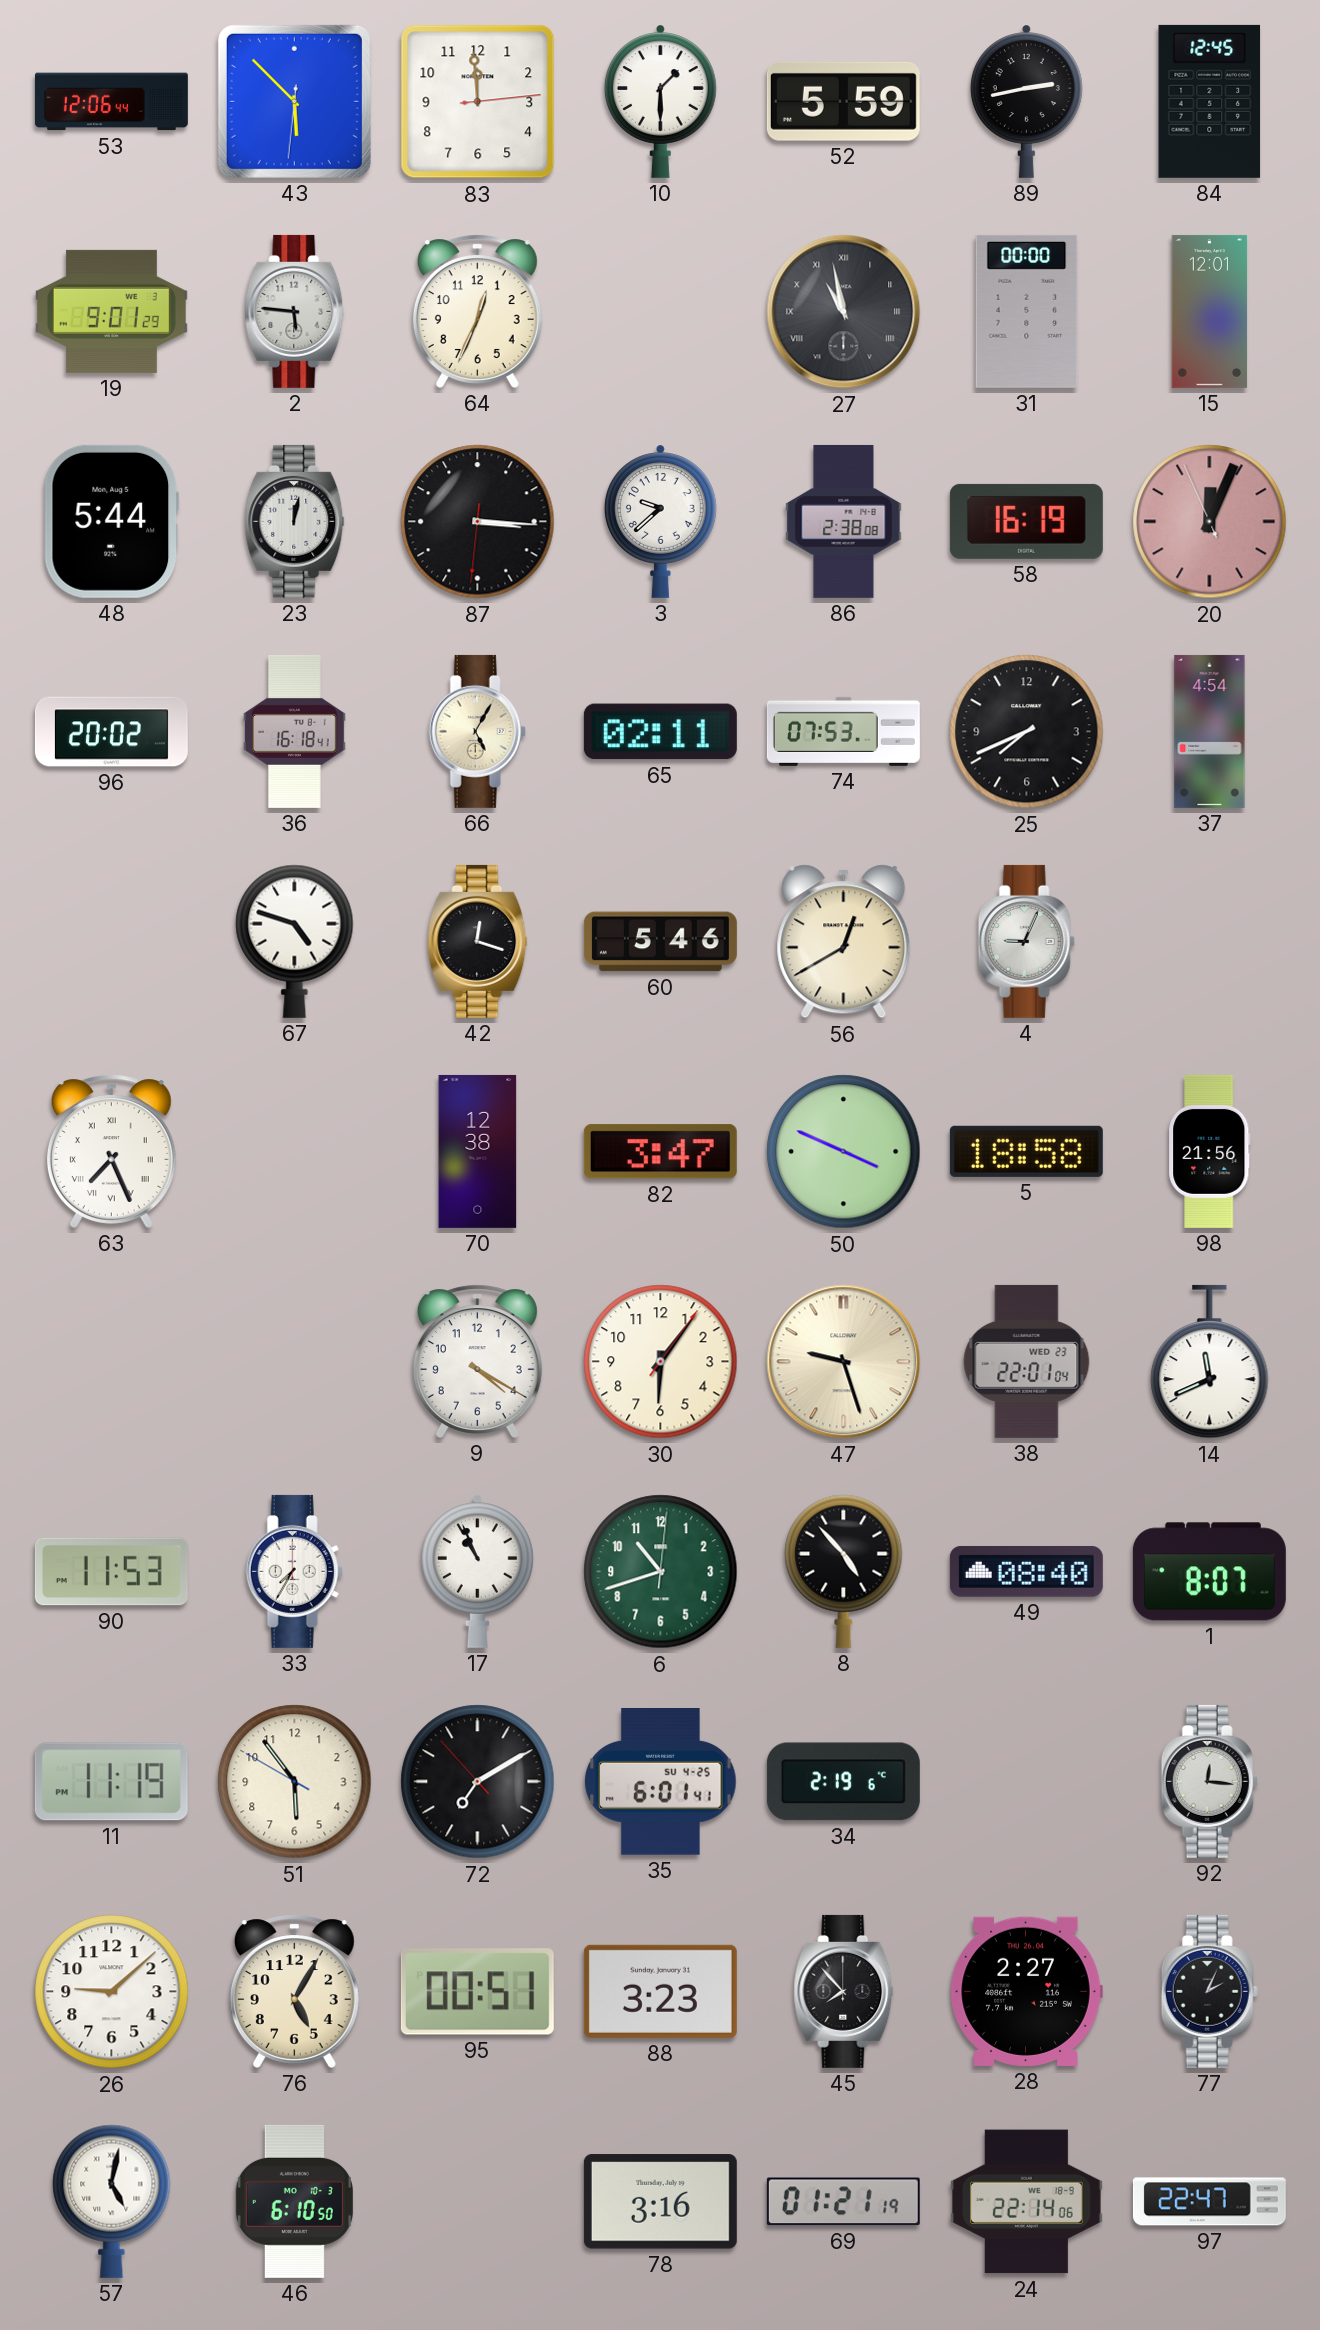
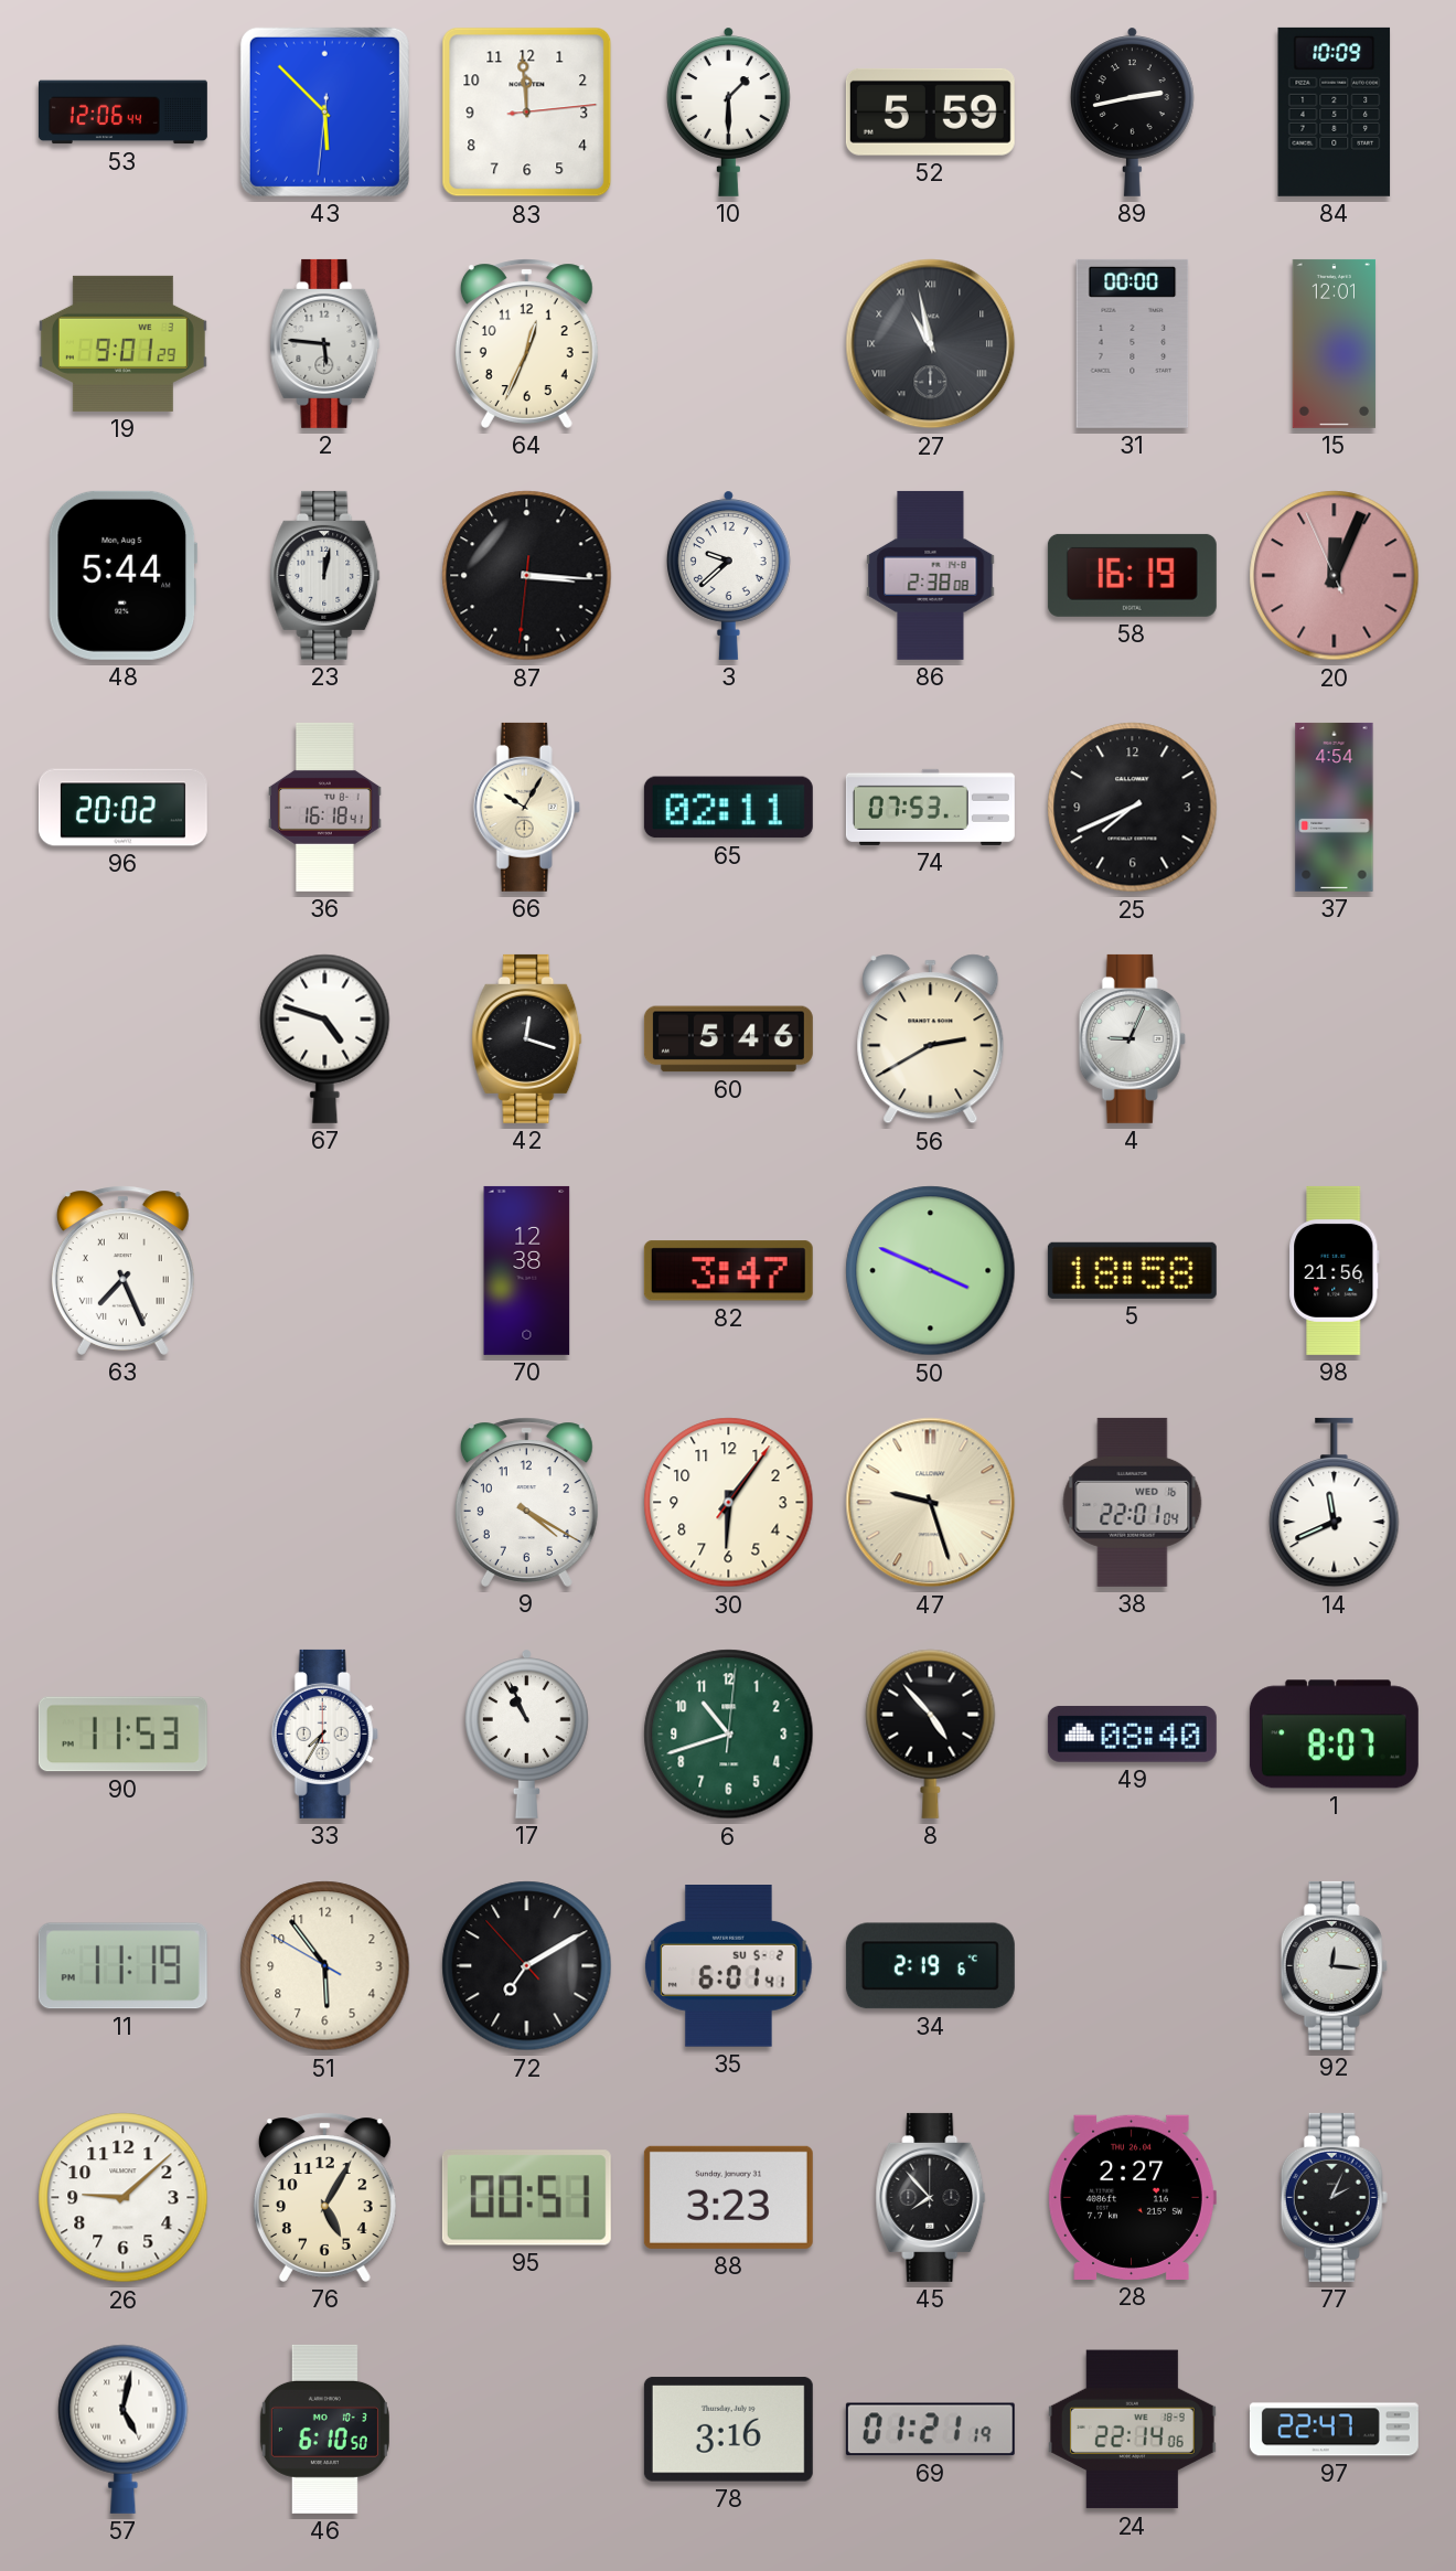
84: 12:45 -> 10:09 (1335, 111)
66: 5:05 -> 10:05 (526, 807)
56: 12:40 -> 2:40 (931, 1039)
38 date: WED 23 -> WED 16 (1133, 1502)
35 date: SU 4-25 -> SU 5-2 (729, 1966)
